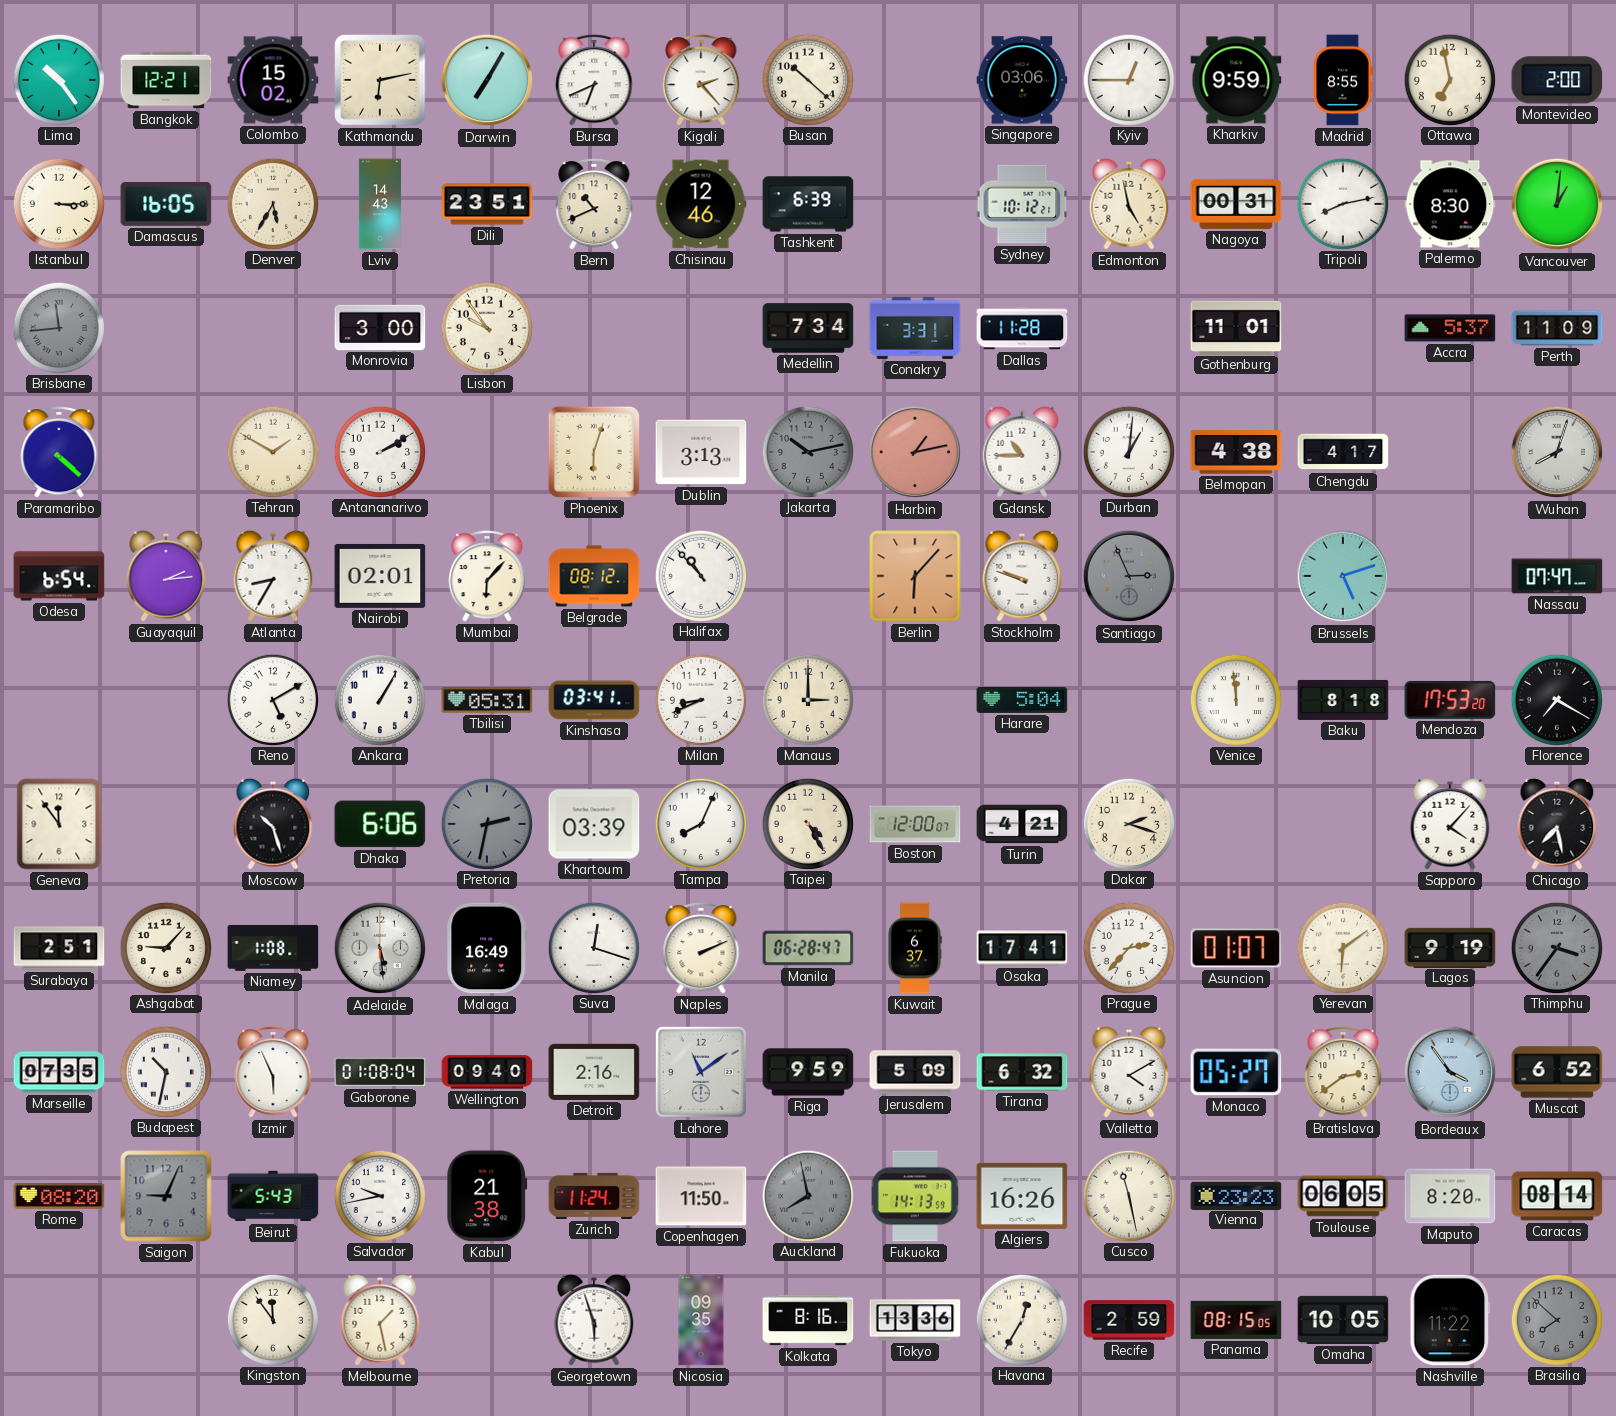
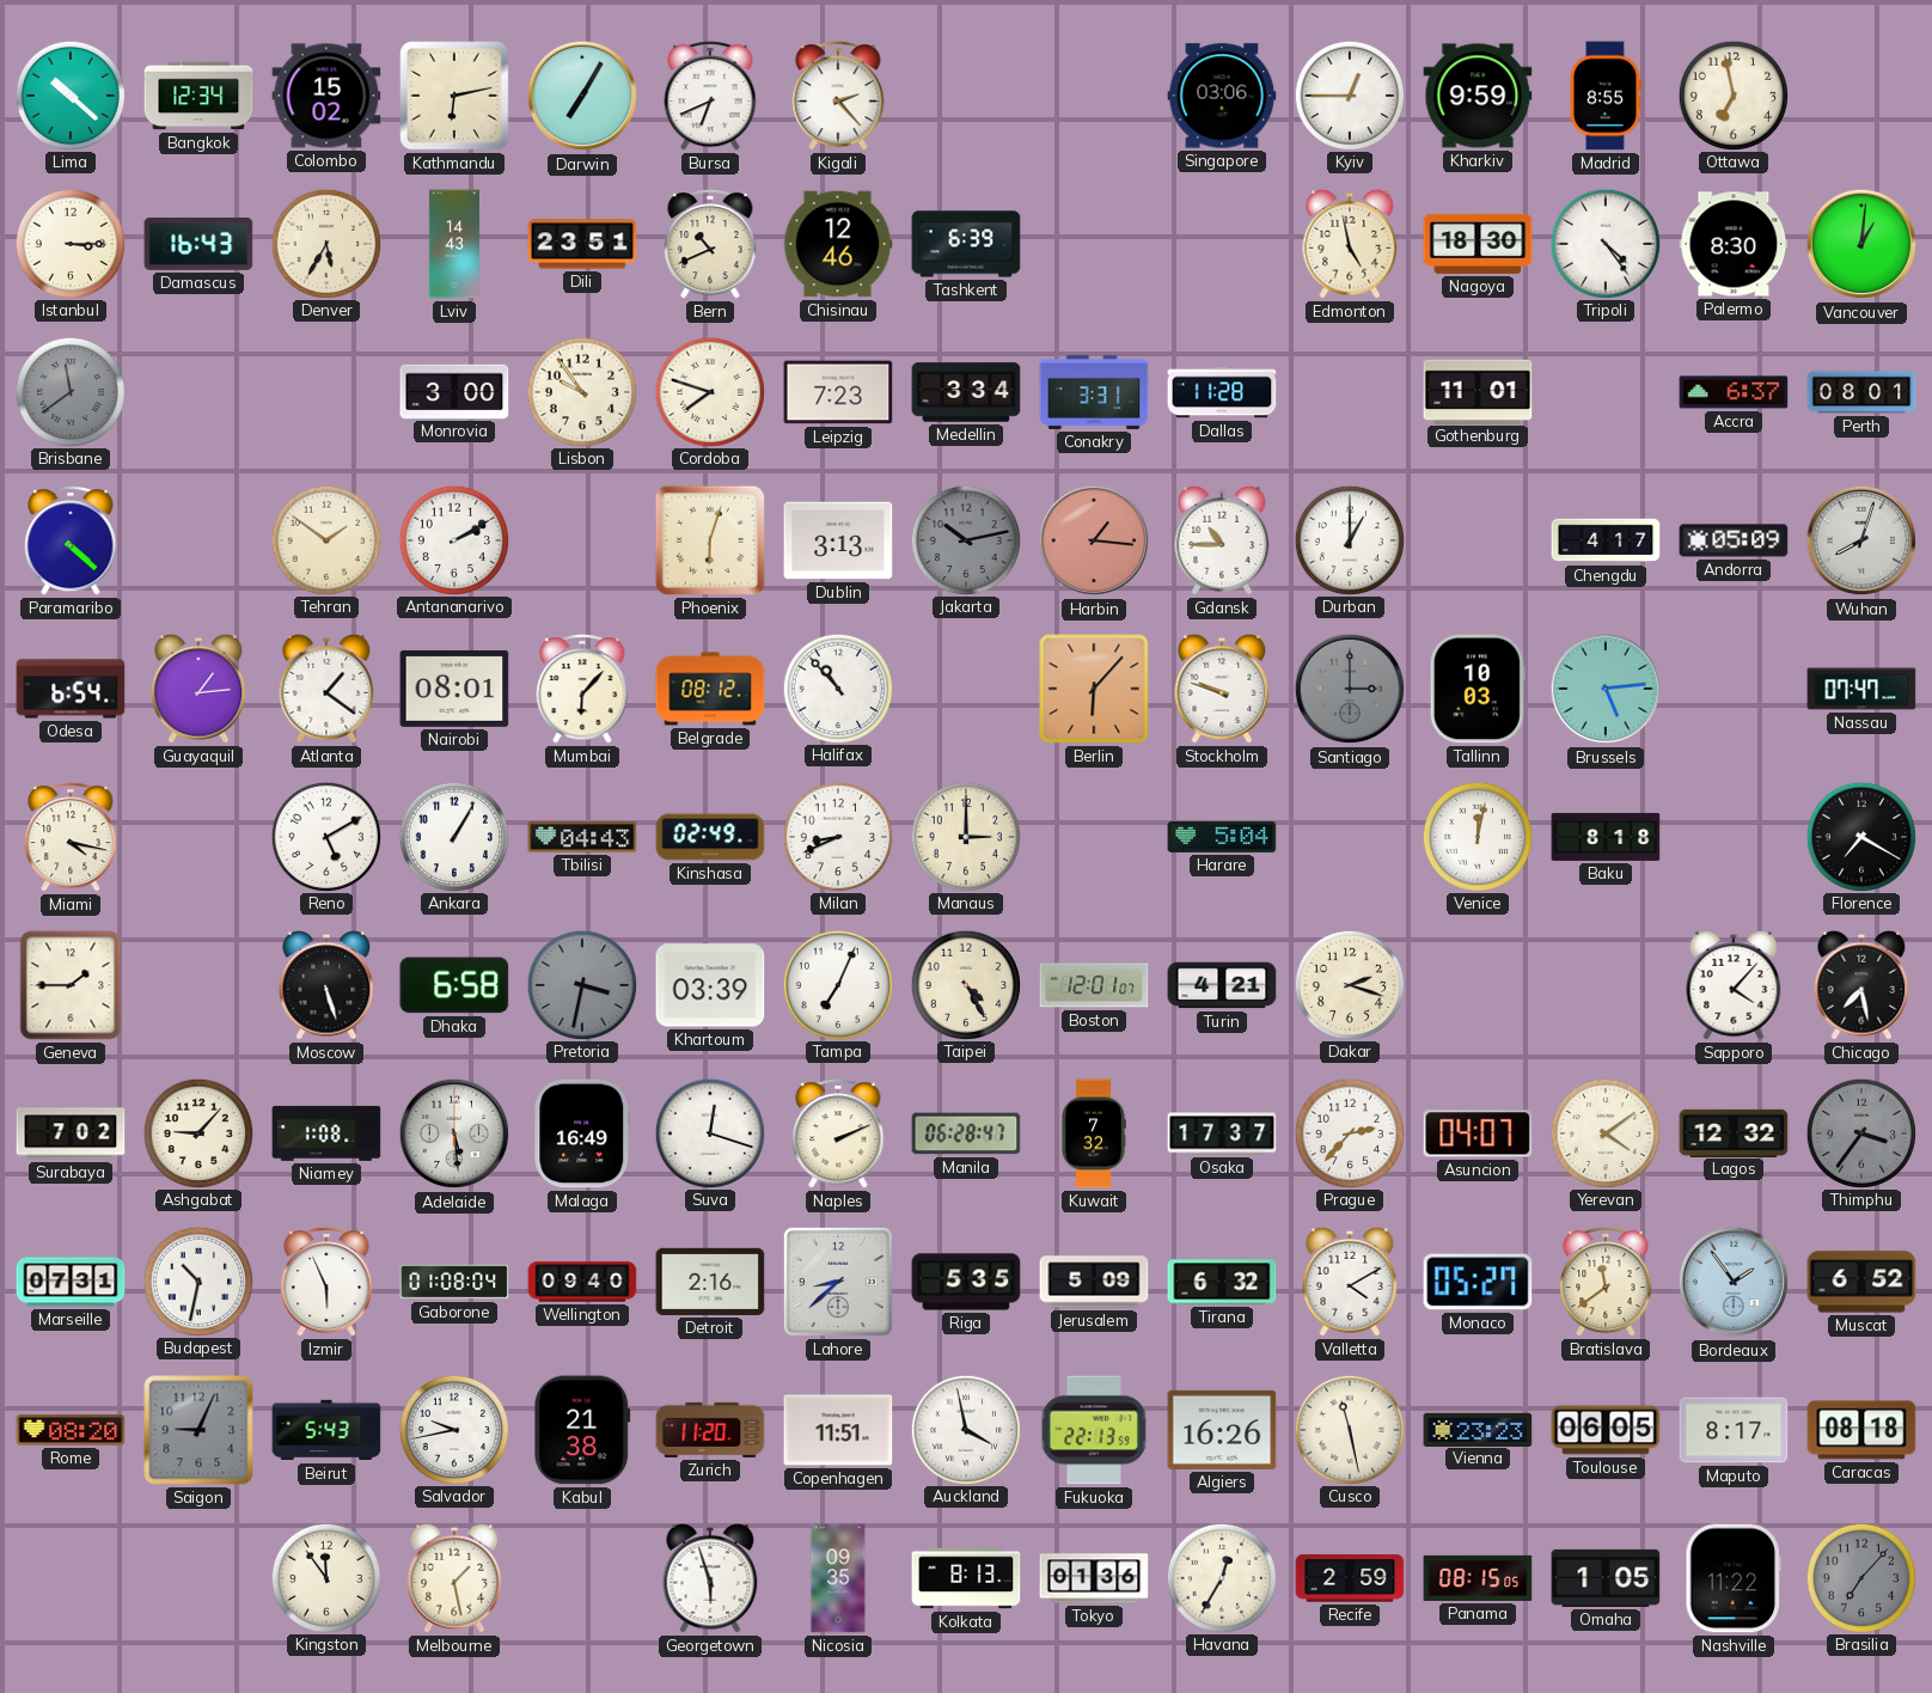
Lima: 10:24 -> 10:22 (69, 94)
Bangkok: 12:21 -> 12:34 (198, 96)
Busan: 10:22 -> none (807, 79)
Montevideo: 2:00 -> none (1557, 80)
Damascus: 16:05 -> 16:43 (198, 244)
Sydney: 10:12 -> none (1022, 204)
Nagoya: 00:31 -> 18:30 (1478, 244)
Tripoli: 8:13 -> 4:24 (1604, 243)
Brisbane: 11:44 -> 11:39 (69, 391)
Cordoba: none -> 7:48 (709, 391)
Leipzig: none -> 7:23 (838, 392)
Medellin: 7:34 -> 3:34 (966, 392)
Accra: 5:37 -> 6:37 (1734, 392)
Perth: 11:09 -> 08:01 (1861, 392)
Tehran: 1:50 -> 1:51 (325, 539)
Harbin: 1:13 -> 1:16 (1094, 540)
Durban: 1:01 -> 1:00 (1349, 539)
Belmopan: 4:38 -> none (1236, 452)
Andorra: none -> 05:09 (1734, 540)
Guayaquil: 2:14 -> 1:14 (198, 689)
Atlanta: 8:35 -> 1:21 (326, 689)
Nairobi: 02:01 -> 08:01 (454, 689)
Santiago: 2:56 -> 3:00 (1350, 689)
Tallinn: none -> 10:03 (1478, 689)
Brussels: 5:12 -> 5:14 (1606, 689)
Miami: none -> 4:17 (71, 838)
Tbilisi: 05:31 -> 04:43 (582, 837)
Kinshasa: 03:41 -> 02:49 (710, 837)
Venice: 11:59 -> 12:02 (1476, 836)
Mendoza: 17:53 -> none (1450, 700)
Geneva: 11:54 -> 1:45 (71, 985)
Moscow: 10:27 -> 5:27 (326, 985)
Dhaka: 6:06 -> 6:58 (454, 985)
Pretoria: 2:32 -> 3:32 (581, 984)
Tampa: 8:04 -> 7:04 (837, 984)
Boston: 12:00 -> 12:01 (1094, 985)
Surabaya: 2:51 -> 7:02 (71, 1133)
Kuwait: 6:37 -> 7:32 (1094, 1133)
Osaka: 17:41 -> 17:37 (1222, 1133)
Asuncion: 01:07 -> 04:07 (1478, 1133)
Yerevan: 6:09 -> 4:09 (1604, 1132)
Lagos: 9:19 -> 12:32 (1734, 1132)
Marseille: 07:35 -> 07:31 (71, 1282)
Lahore: 11:09 -> 8:38 (838, 1282)
Riga: 9:59 -> 5:35 (966, 1282)
Bratislava: 2:39 -> 11:39 (1606, 1283)
Bordeaux: 3:54 -> 1:54 (1734, 1282)
Zurich: 11:24 -> 11:20 (710, 1430)
Copenhagen: 11:50 -> 11:51 (838, 1430)
Auckland: 7:58 -> 3:58 (965, 1429)
Auckland dial: grey -> white (965, 1429)
Fukuoka: 14:13 -> 22:13 (1094, 1430)
Maputo: 8:20 -> 8:17 (1734, 1430)
Caracas: 08:14 -> 08:18 (1861, 1430)
Kolkata: 8:16 -> 8:13 (966, 1578)
Tokyo: 13:36 -> 01:36 (1094, 1578)
Omaha: 10:05 -> 1:05 (1606, 1578)
Brasilia: 7:52 -> 7:07 (1860, 1577)
